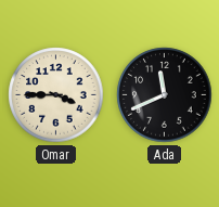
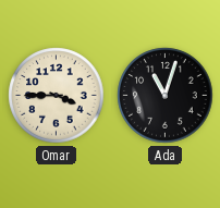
Ada: 11:41 -> 11:03 (166, 96)
